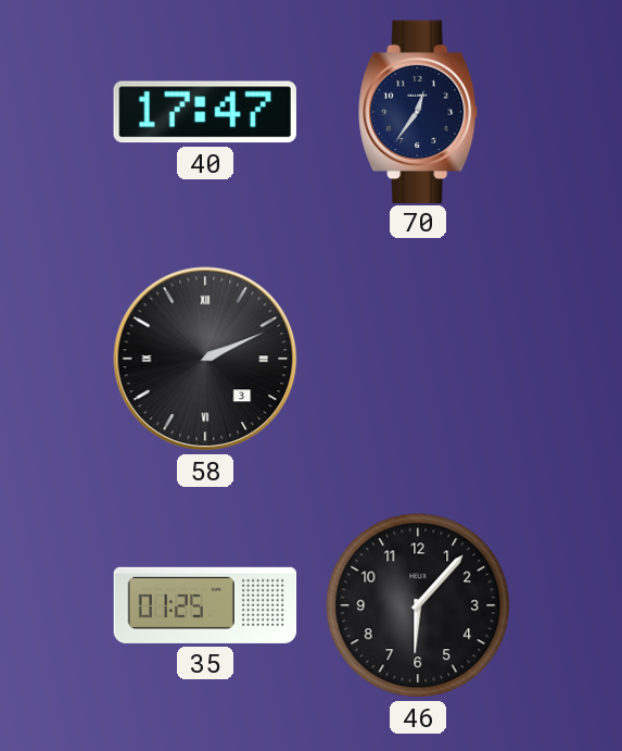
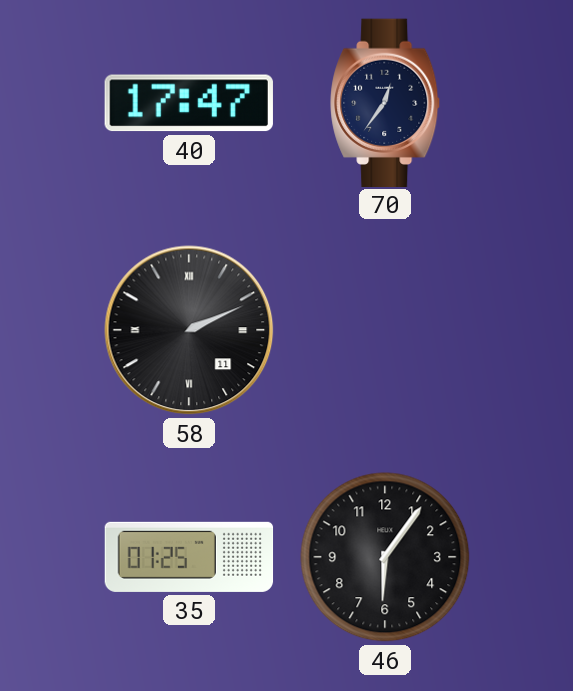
58 date: 3 -> 11 (189, 330)
46: 6:07 -> 6:06 (385, 557)
